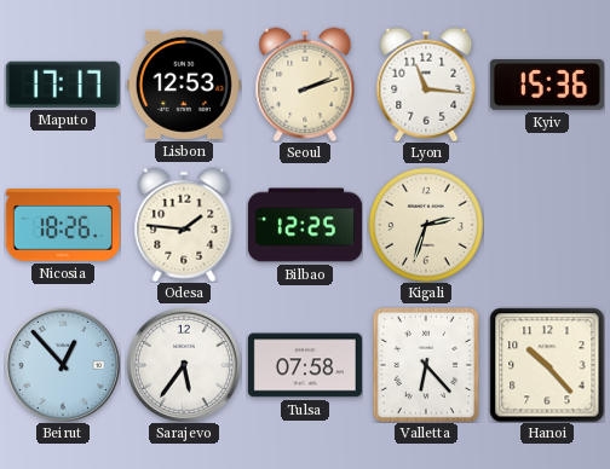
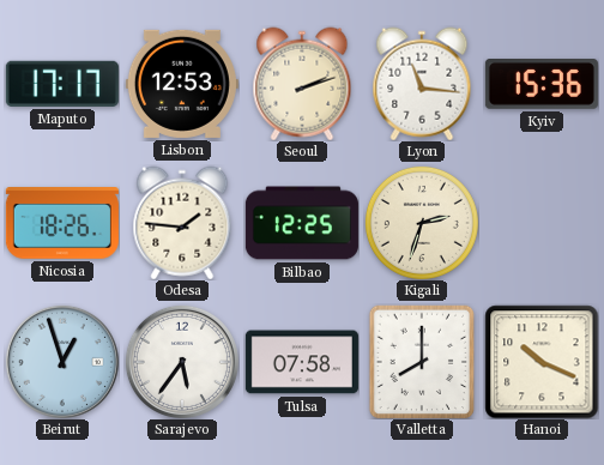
Beirut: 12:53 -> 12:57 (62, 362)
Valletta: 6:23 -> 8:00 (421, 361)
Hanoi: 10:23 -> 10:19 (542, 362)
